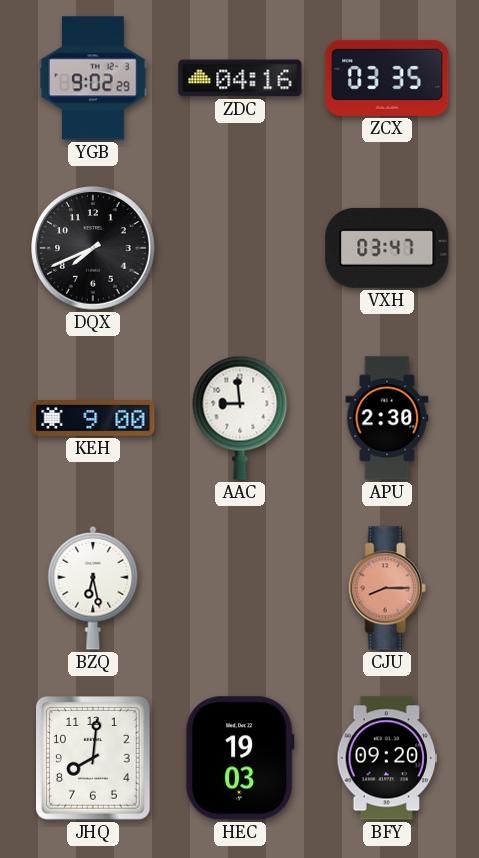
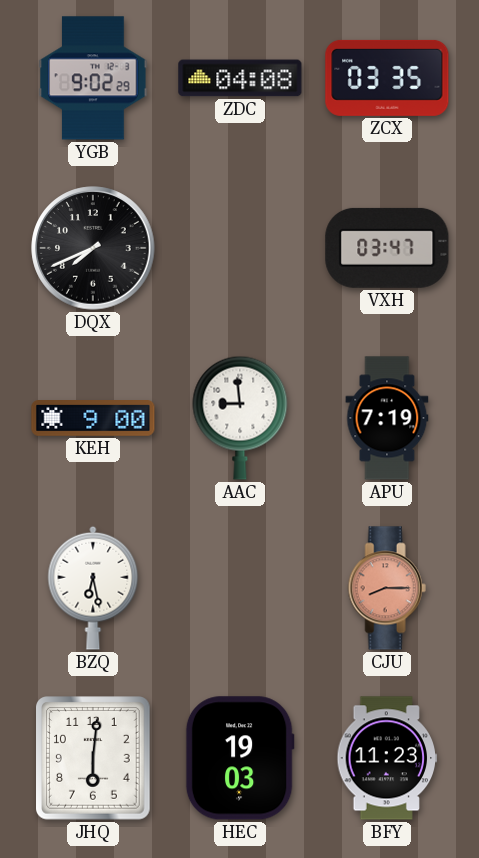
ZDC: 04:16 -> 04:08 (240, 78)
APU: 2:30 -> 7:19 (387, 418)
JHQ: 8:01 -> 6:01 (94, 758)
BFY: 09:20 -> 11:23 (387, 758)
